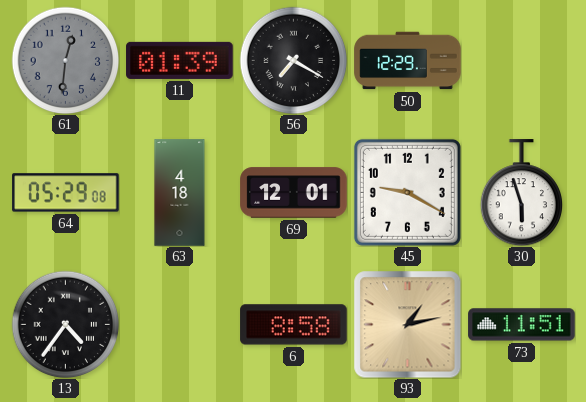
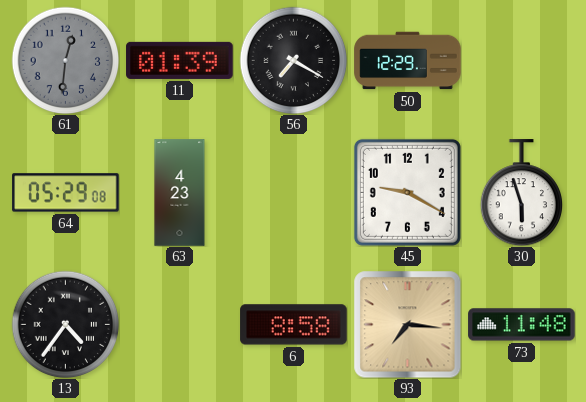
63: 4:18 -> 4:23 (180, 193)
69: 12:01 -> none (294, 193)
93: 1:13 -> 7:16 (407, 324)
73: 11:51 -> 11:48 (522, 325)
